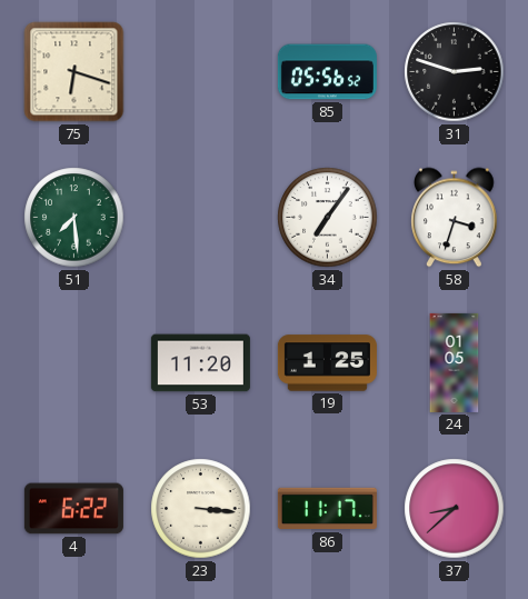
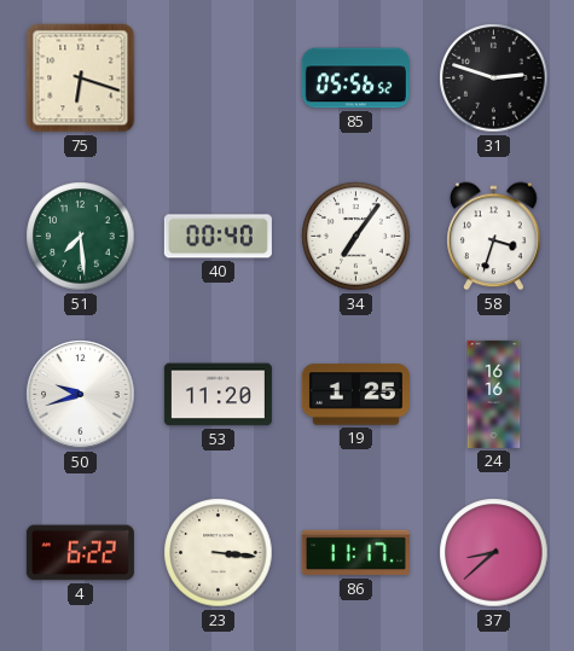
40: none -> 00:40 (218, 237)
50: none -> 9:42 (81, 395)
24: 01:05 -> 16:16 (494, 394)
